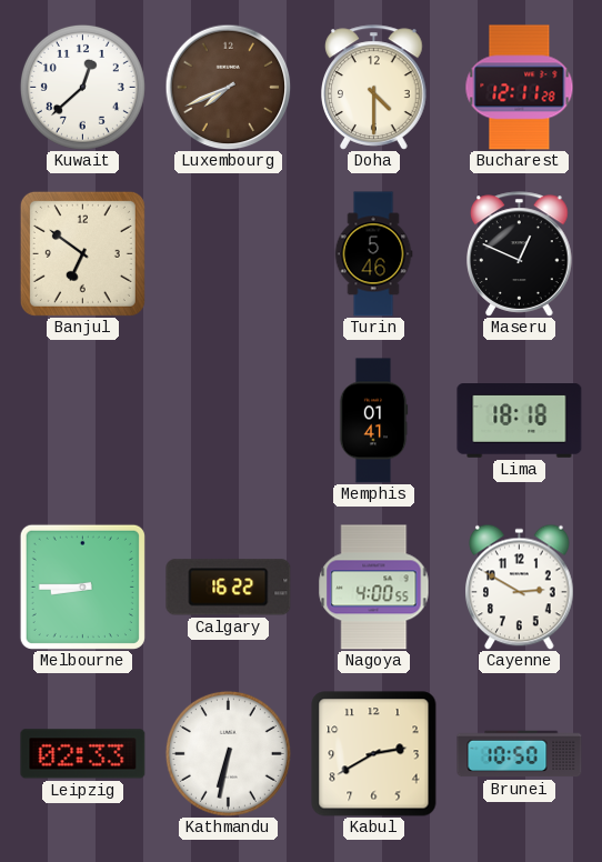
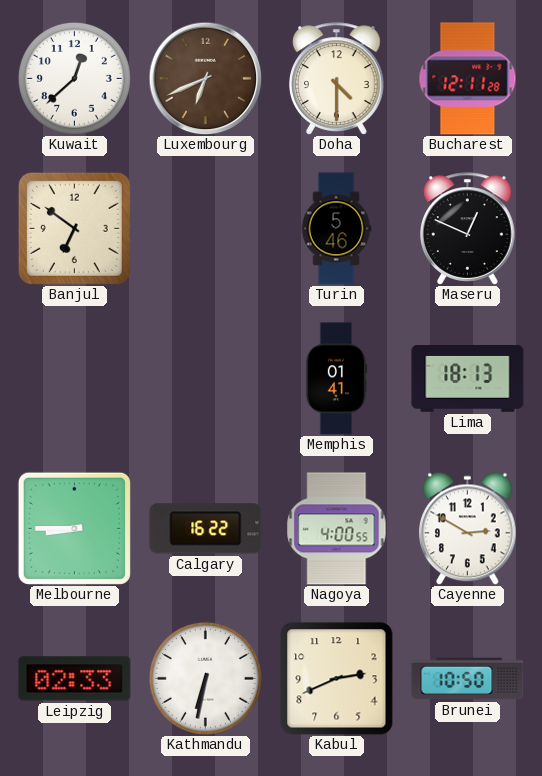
Luxembourg: 7:41 -> 6:41 (205, 78)
Lima: 18:18 -> 18:13 (468, 379)
Kabul: 2:40 -> 2:41 (337, 679)
